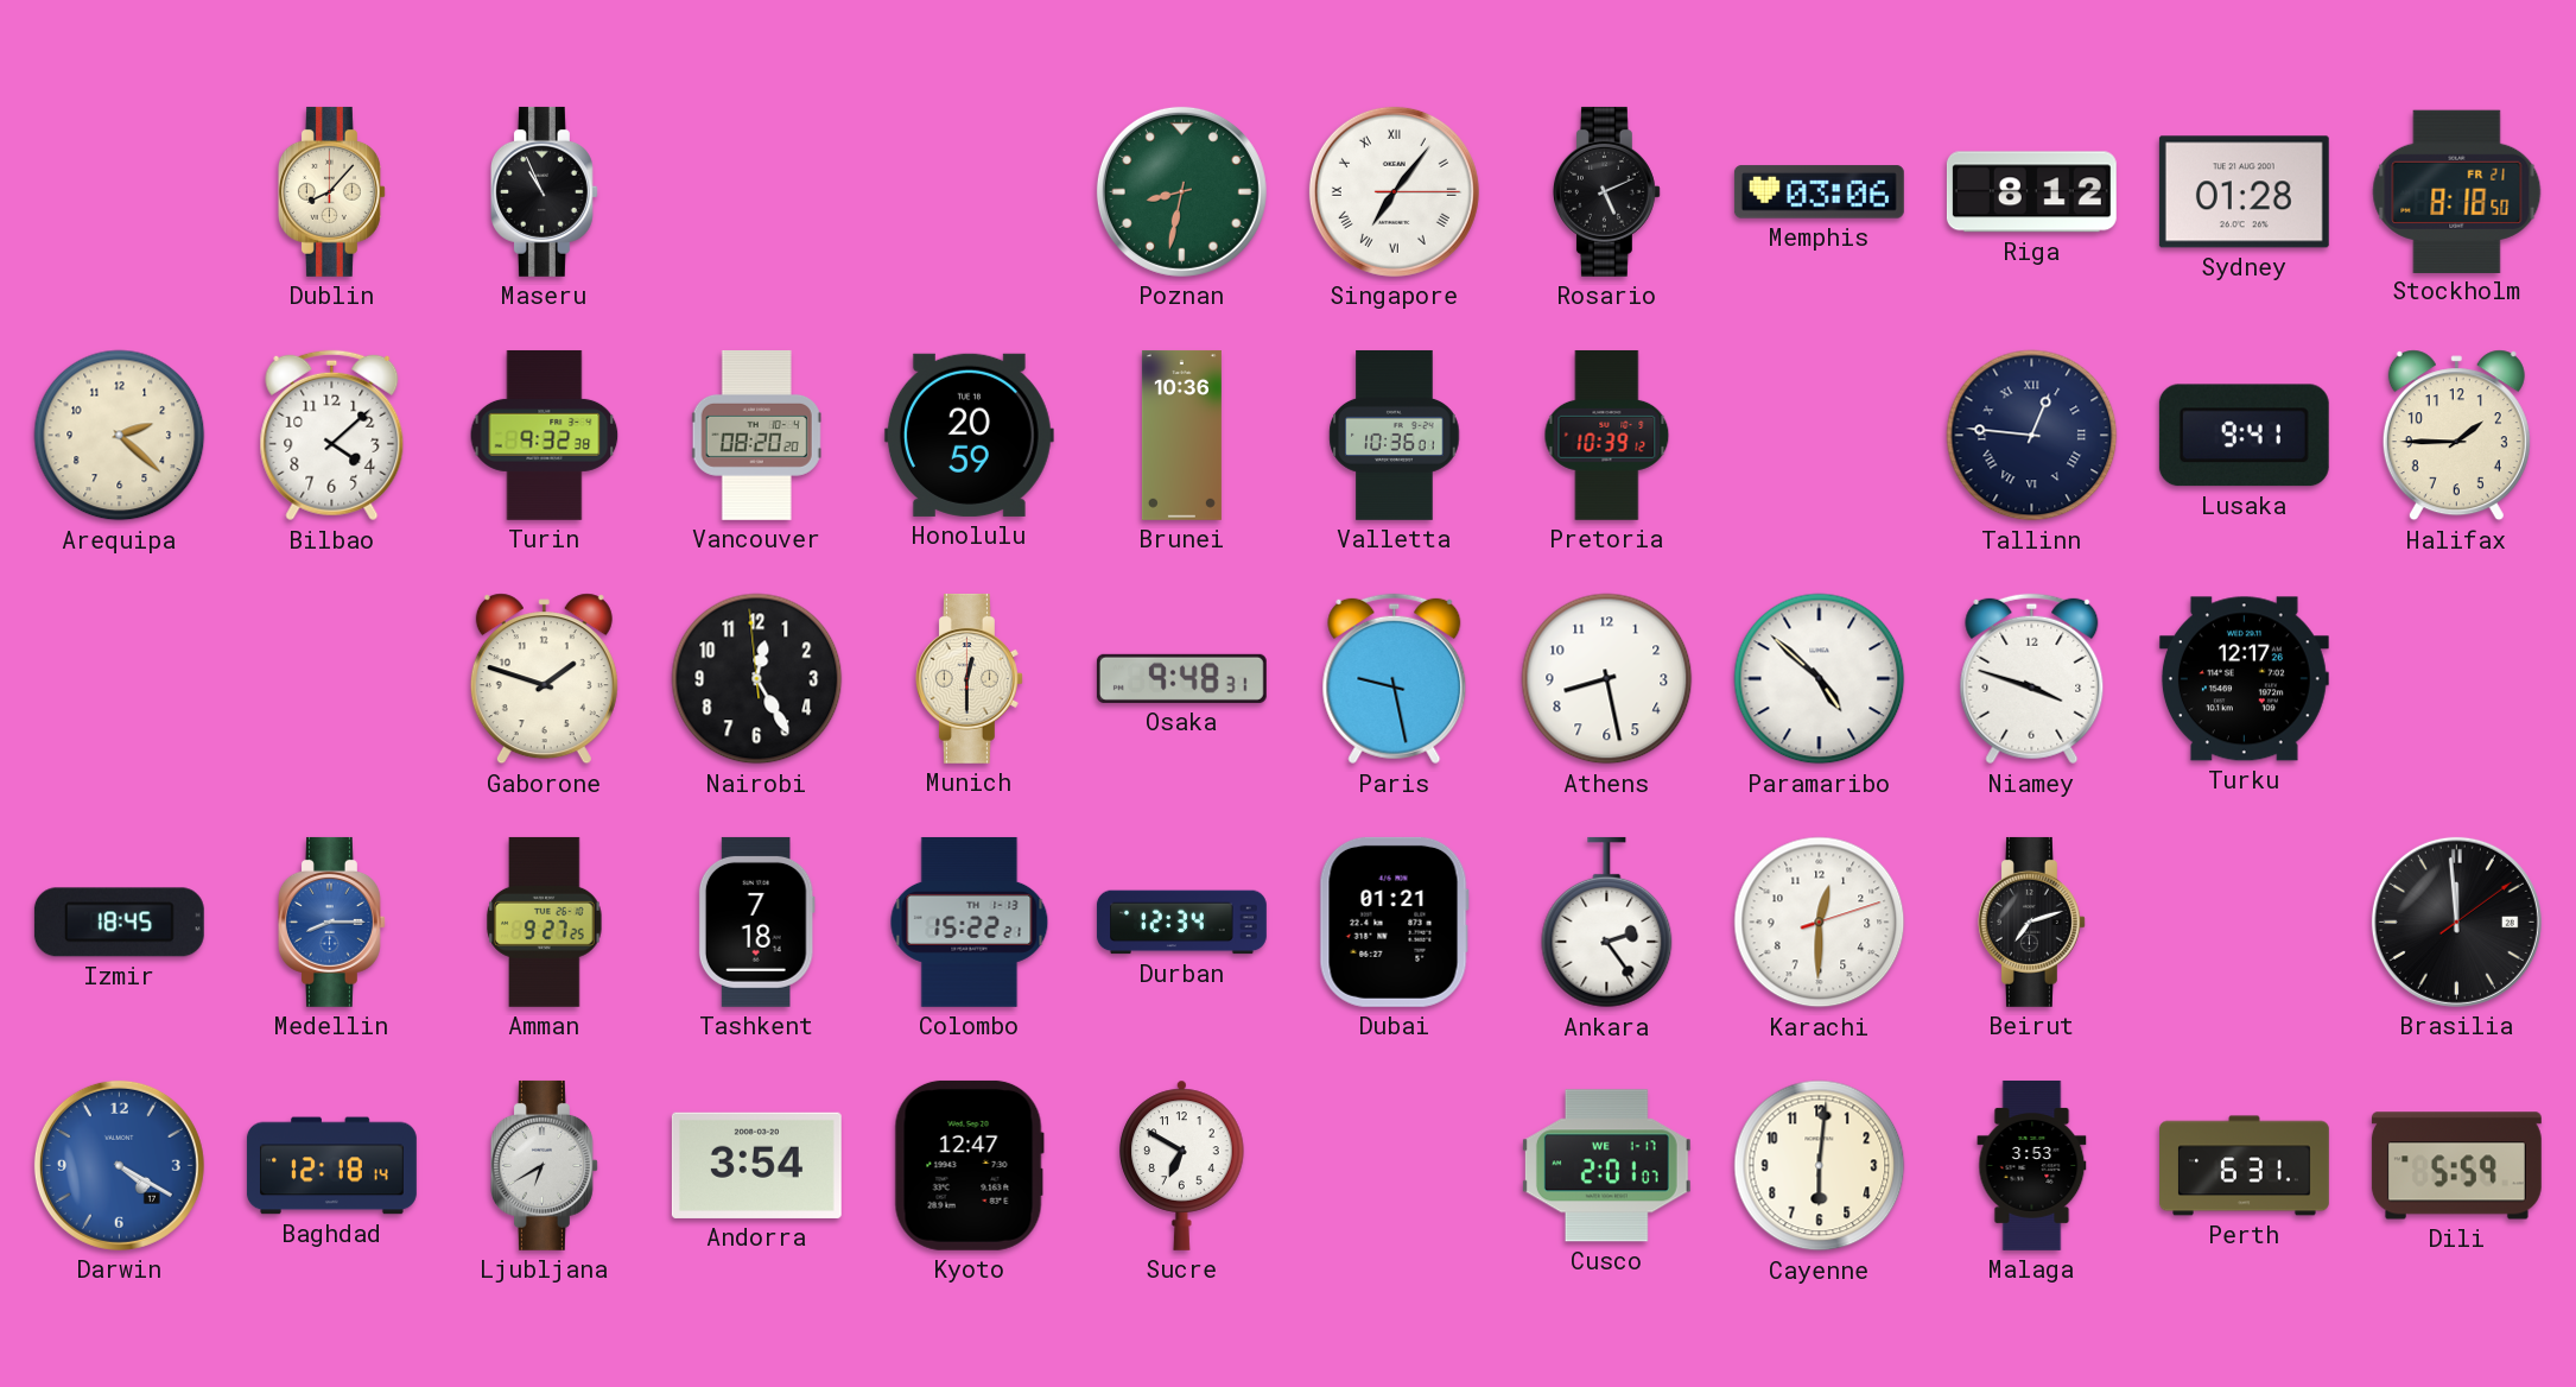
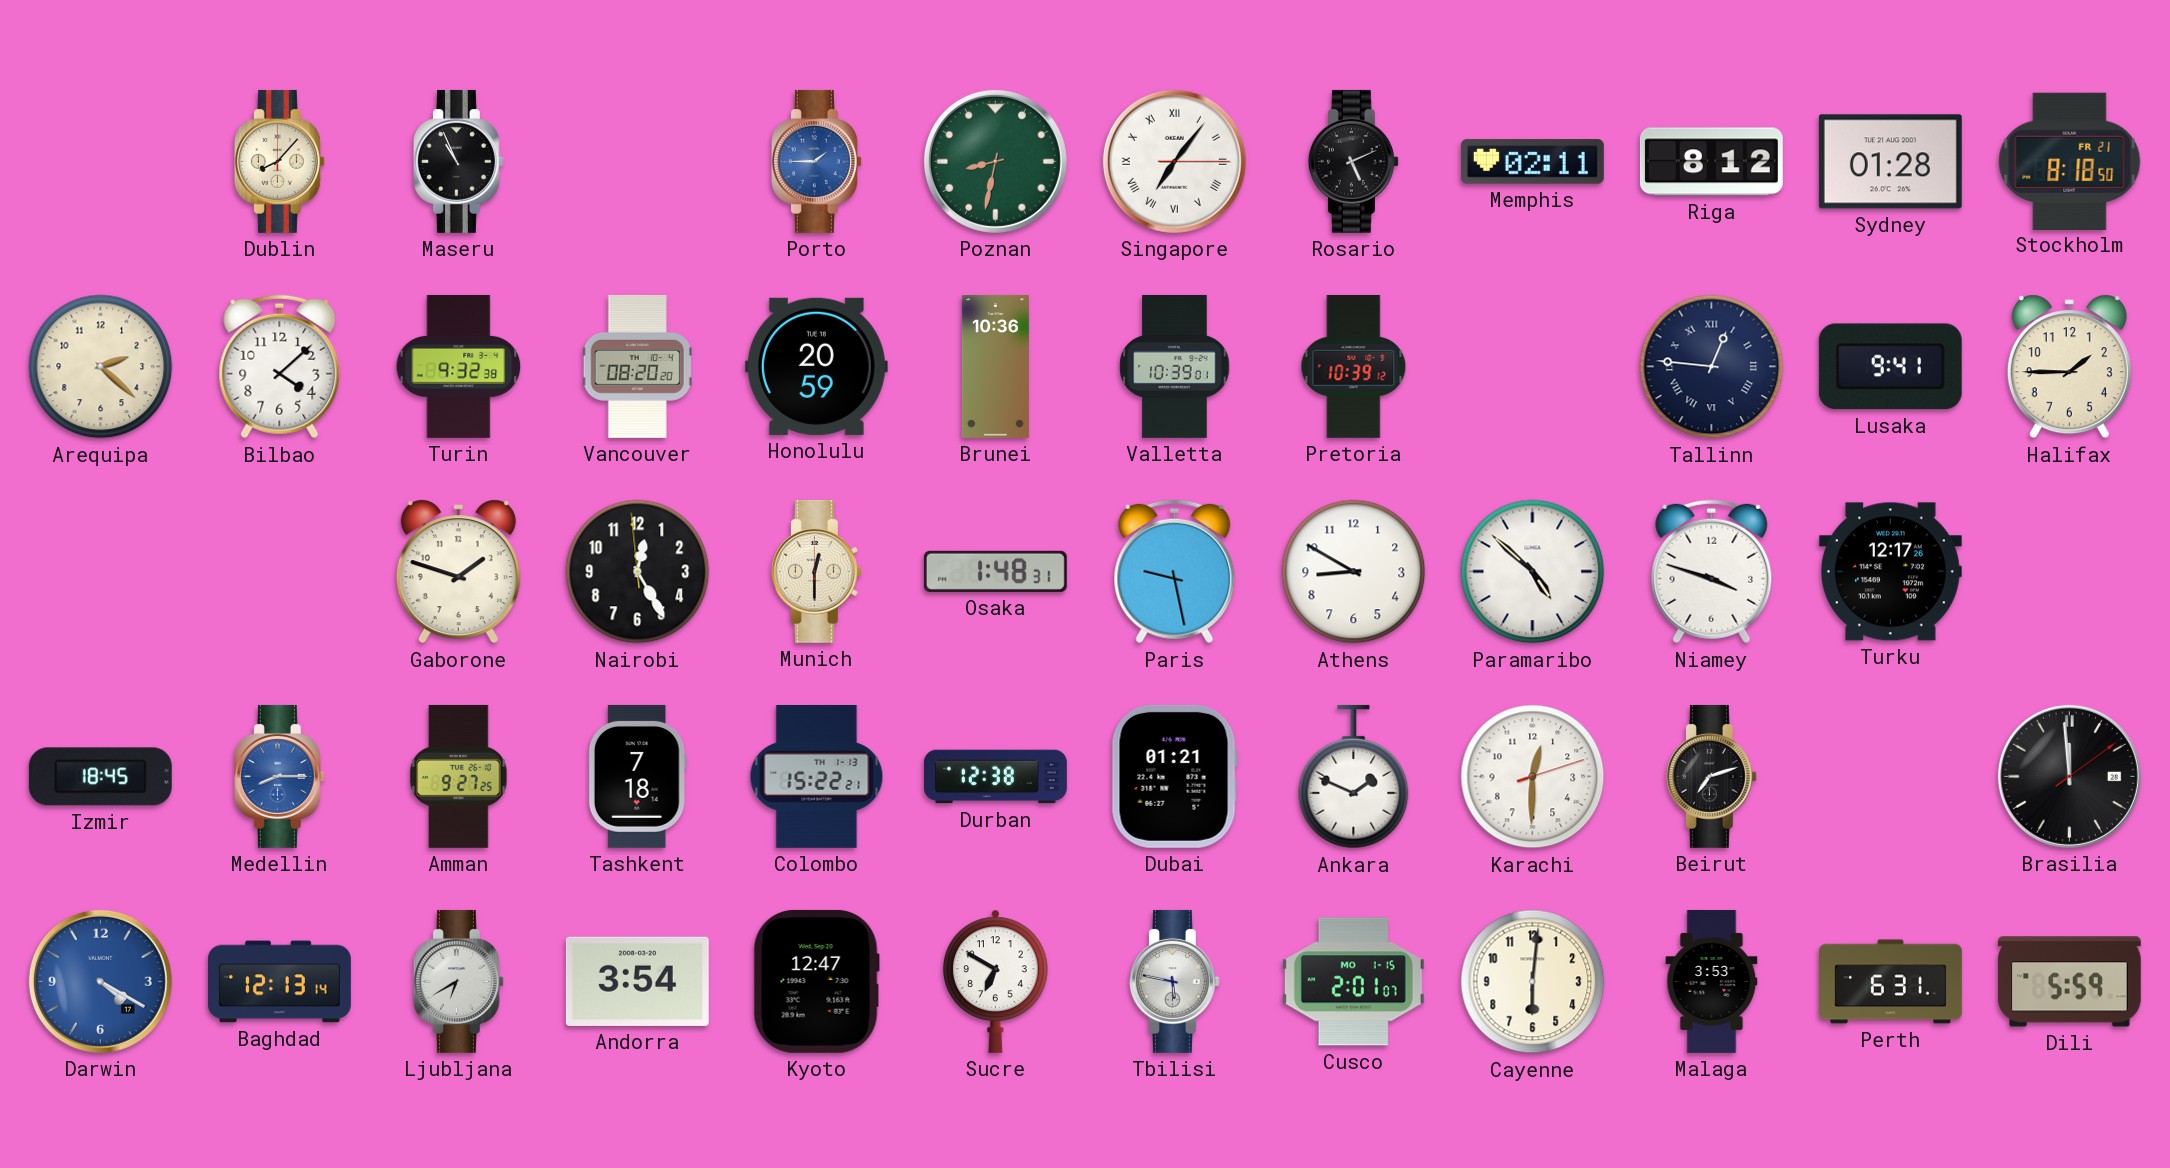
Porto: none -> 1:45 (816, 161)
Memphis: 03:06 -> 02:11 (1532, 162)
Valletta: 10:36 -> 10:39 (1175, 366)
Osaka: 9:48 -> 1:48 (995, 571)
Athens: 8:28 -> 8:50 (1354, 572)
Durban: 12:34 -> 12:38 (995, 777)
Ankara: 2:24 -> 1:49 (1354, 777)
Baghdad: 12:18 -> 12:13 (279, 982)
Tbilisi: none -> 5:47 (1174, 981)
Cusco date: WE 1-17 -> MO 1-15 (1353, 982)
